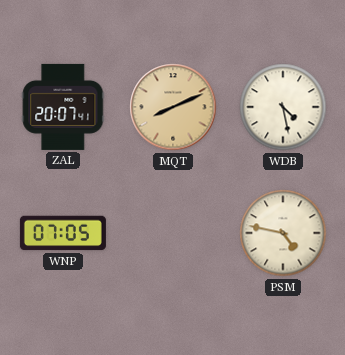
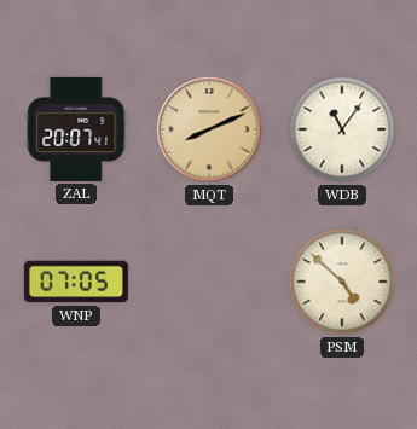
WDB: 4:28 -> 11:06 (342, 129)
PSM: 4:47 -> 4:52 (342, 282)
